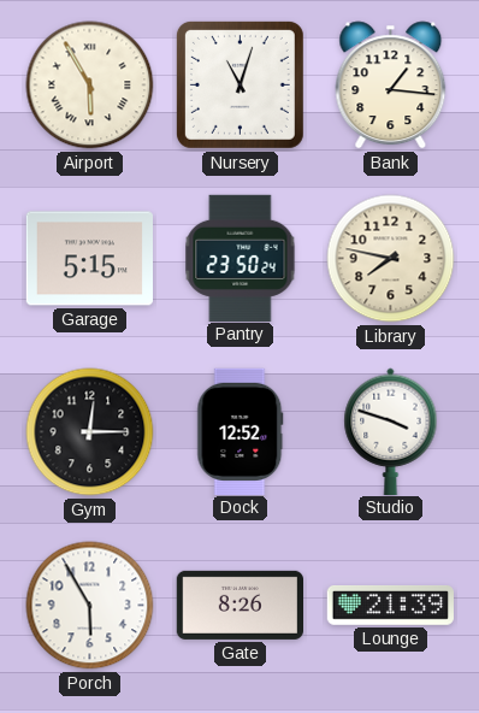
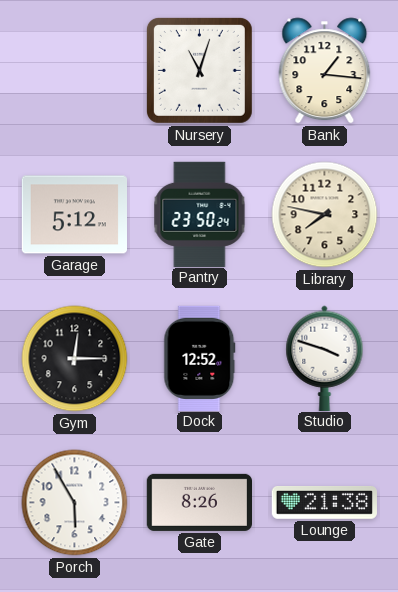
Airport: 5:55 -> none (90, 86)
Garage: 5:15 -> 5:12 (74, 215)
Lounge: 21:39 -> 21:38 (324, 503)
